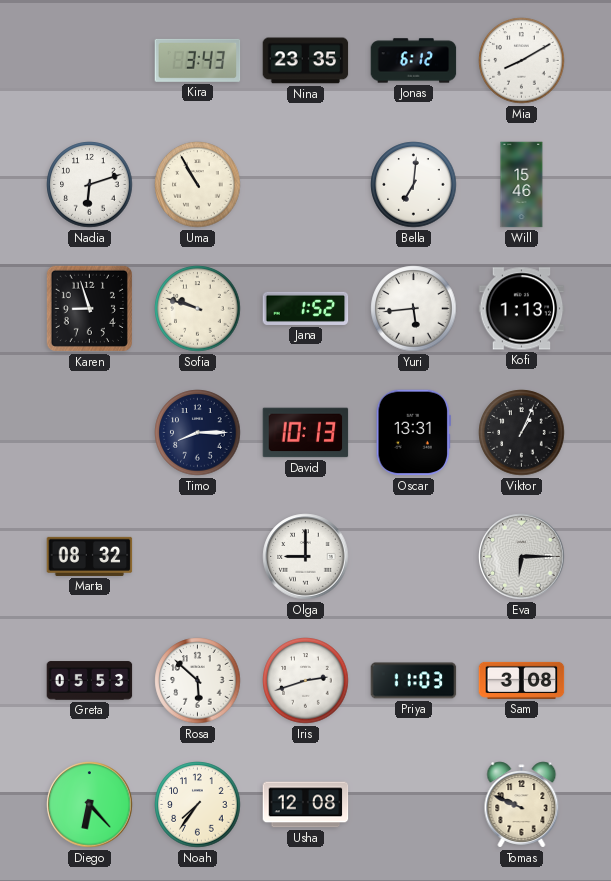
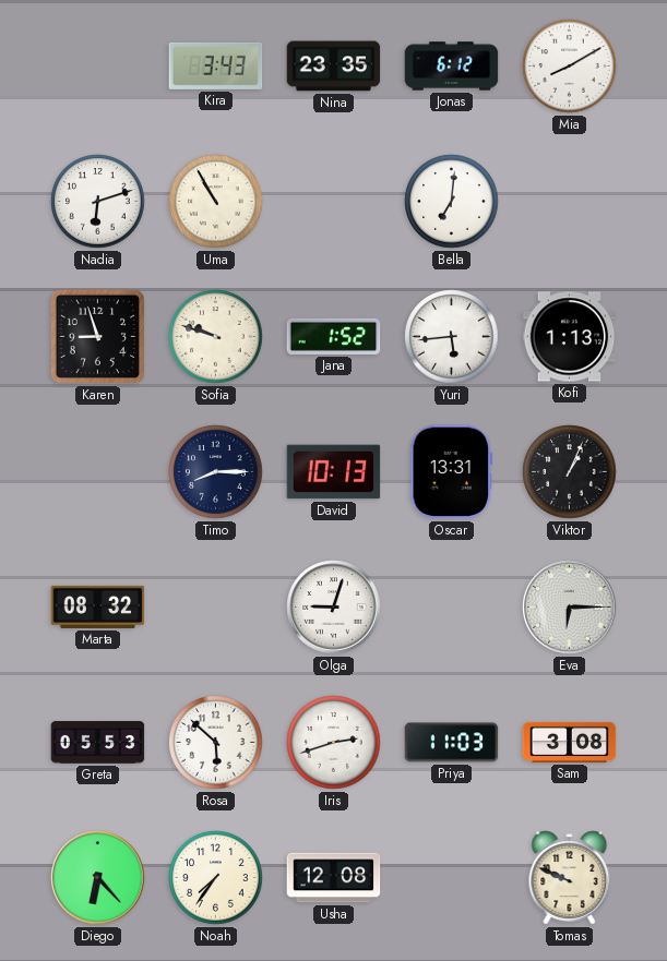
Will: 15:46 -> none (522, 185)
Olga: 9:00 -> 9:03 (334, 608)
